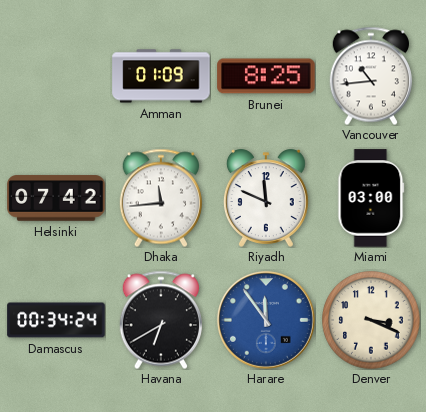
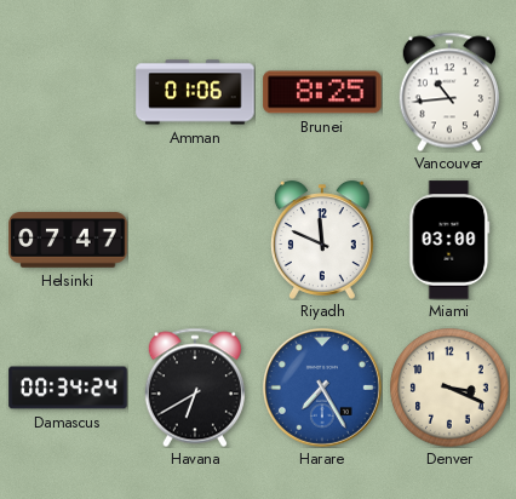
Amman: 01:09 -> 01:06 (195, 92)
Helsinki: 07:42 -> 07:47 (68, 240)
Dhaka: 11:44 -> none (161, 198)
Harare: 11:54 -> 7:25 (322, 388)
